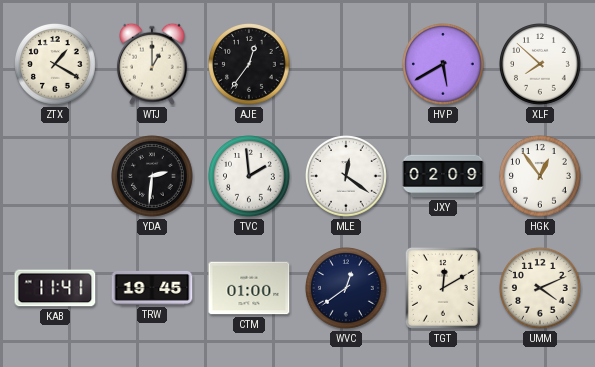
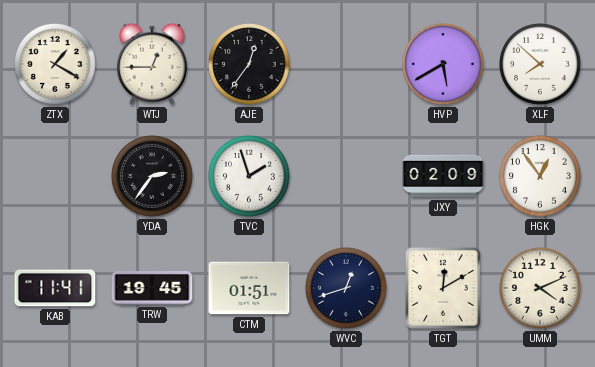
WTJ: 1:00 -> 12:45 (152, 64)
YDA: 2:31 -> 2:36 (153, 177)
TVC: 1:59 -> 1:57 (250, 177)
MLE: 12:21 -> none (347, 177)
CTM: 01:00 -> 01:51 (249, 288)
WVC: 12:39 -> 12:42 (347, 289)
